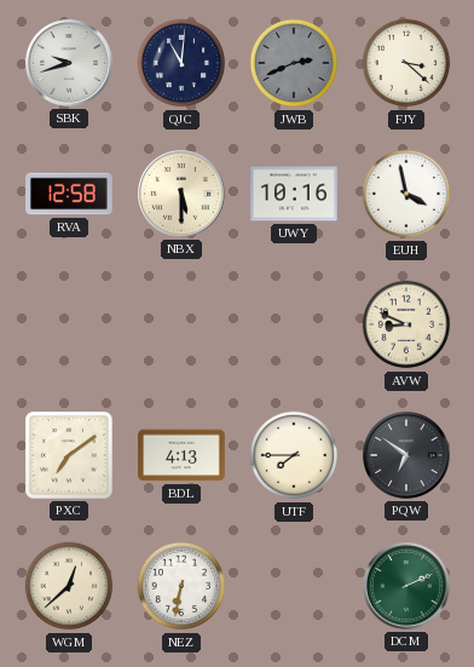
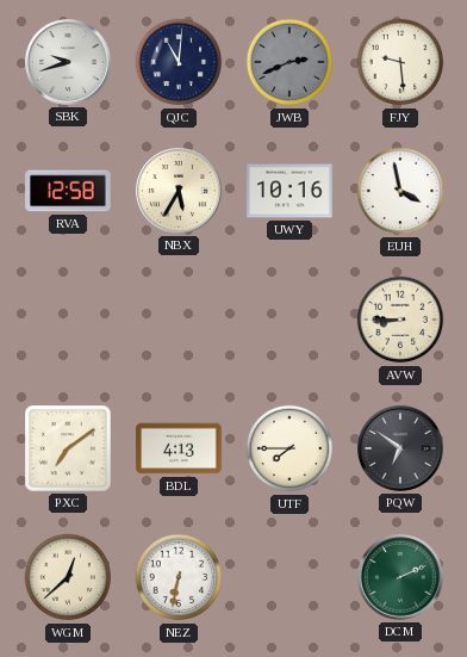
FJY: 3:22 -> 9:29 (400, 62)
NBX: 5:30 -> 5:35 (180, 192)
AVW: 8:49 -> 8:45 (400, 320)
